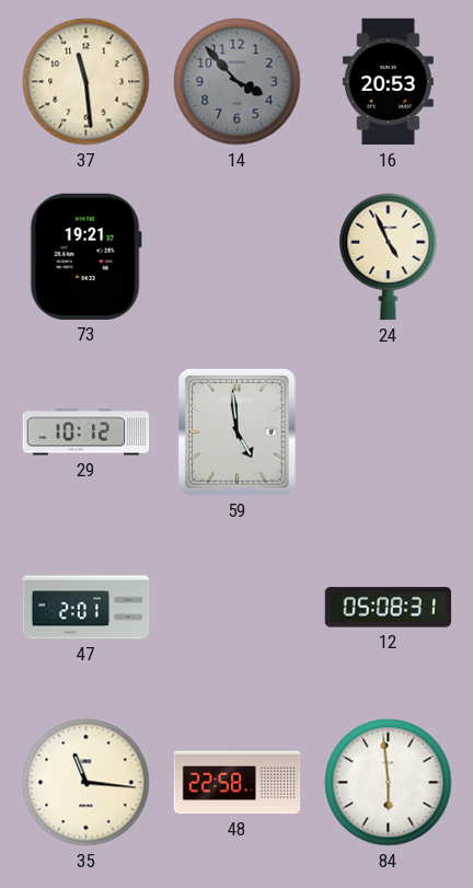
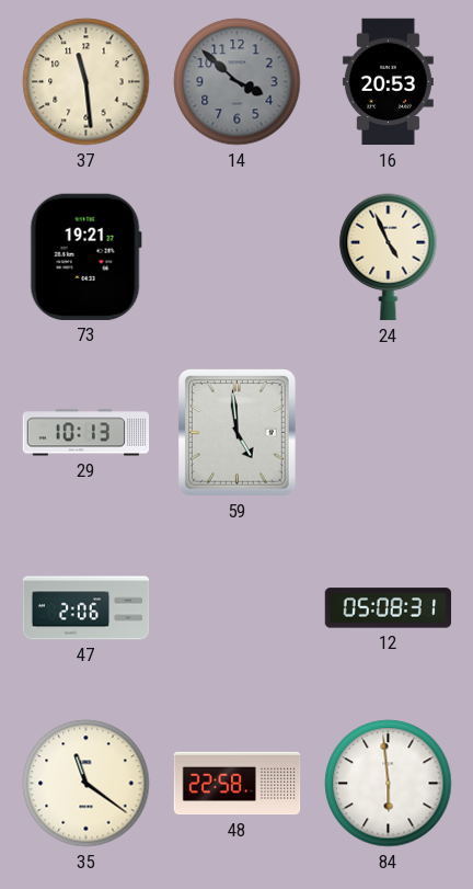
14: 3:53 -> 3:52 (238, 82)
29: 10:12 -> 10:13 (86, 433)
47: 2:01 -> 2:06 (86, 608)
35: 11:16 -> 11:21 (86, 784)
